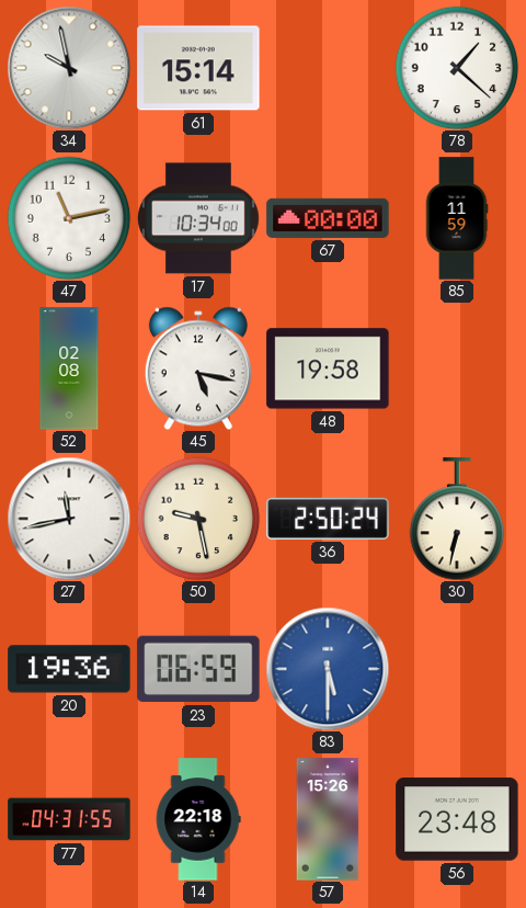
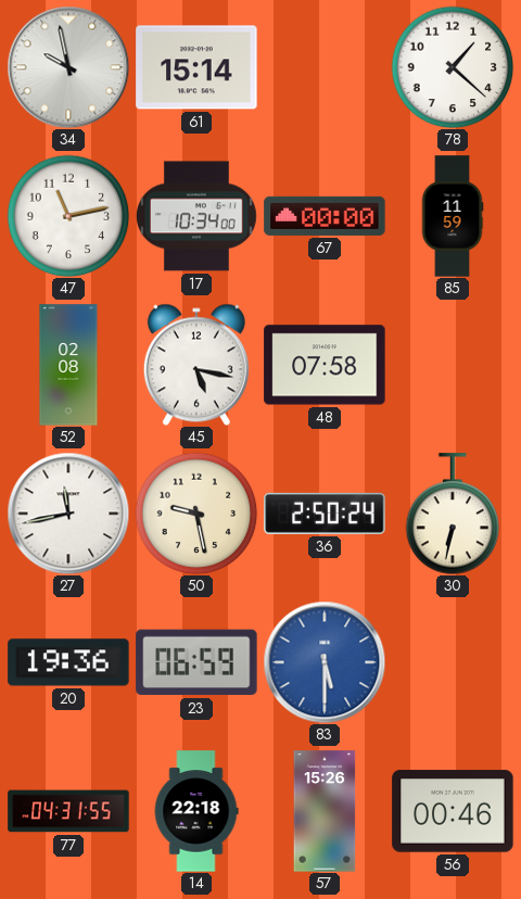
48: 19:58 -> 07:58 (325, 365)
56: 23:48 -> 00:46 (453, 811)
